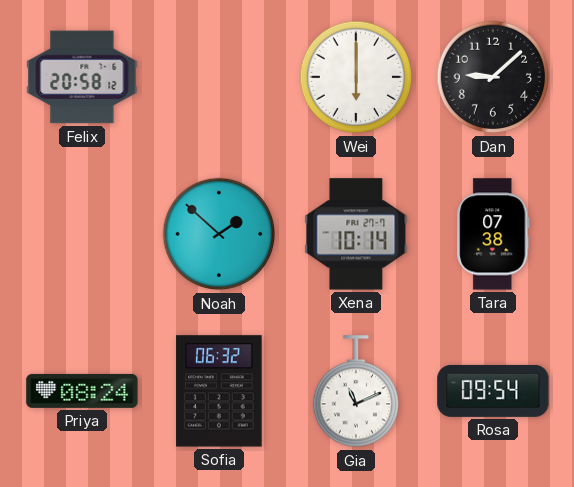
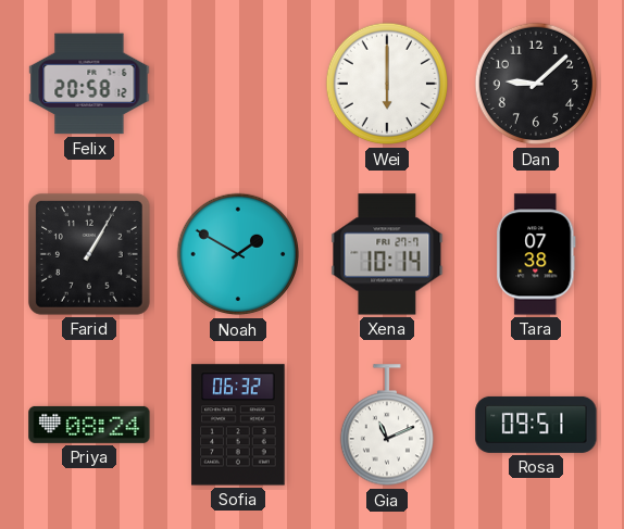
Farid: none -> 1:05 (89, 254)
Noah: 1:52 -> 1:50 (238, 254)
Rosa: 09:54 -> 09:51 (536, 425)
